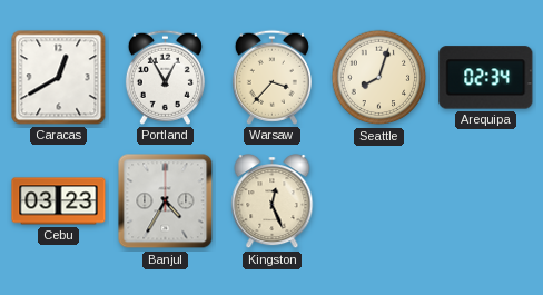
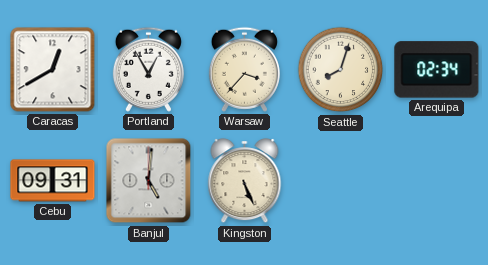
Cebu: 03:23 -> 09:31 (53, 181)
Banjul: 4:35 -> 5:01 (149, 181)
Kingston: 12:26 -> 5:26 (245, 182)
